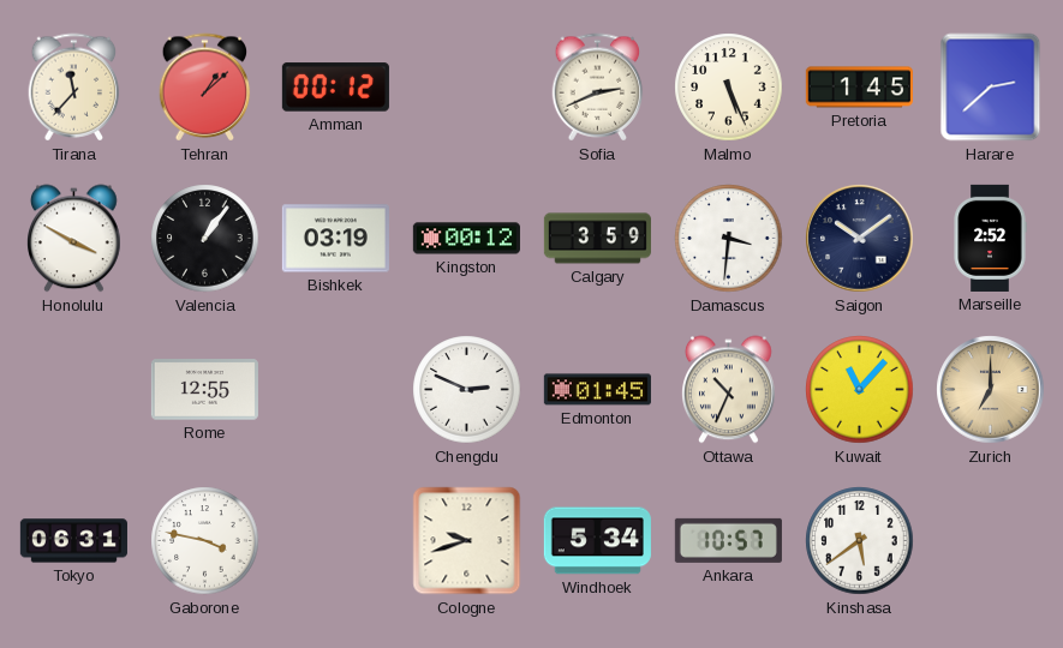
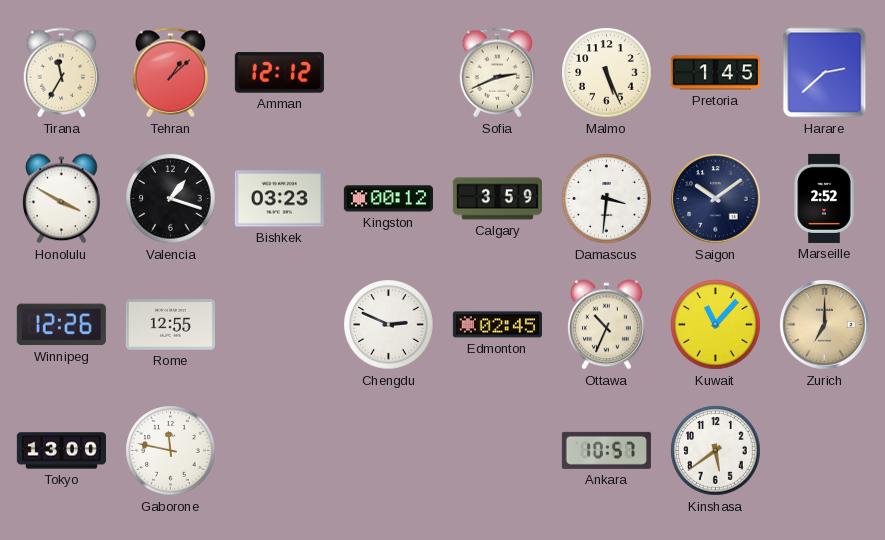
Tirana: 11:37 -> 11:35 (62, 73)
Amman: 00:12 -> 12:12 (279, 73)
Valencia: 1:06 -> 1:18 (171, 199)
Bishkek: 03:19 -> 03:23 (279, 199)
Winnipeg: none -> 12:26 (61, 325)
Edmonton: 01:45 -> 02:45 (497, 325)
Tokyo: 06:31 -> 13:00 (61, 451)
Gaborone: 3:47 -> 11:47 (171, 451)
Cologne: 9:42 -> none (467, 541)
Windhoek: 5:34 -> none (597, 541)
